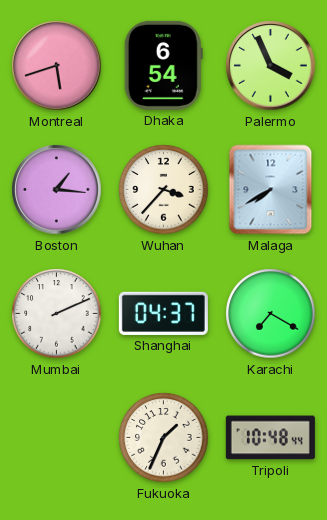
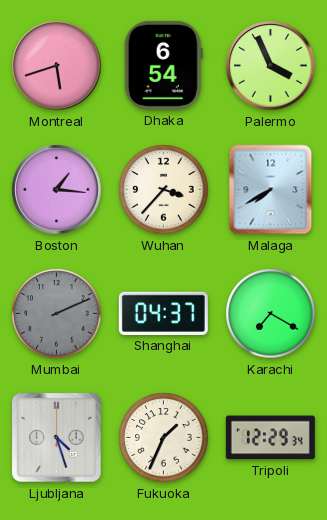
Mumbai dial: white -> grey (57, 314)
Ljubljana: none -> 4:27 (57, 438)
Tripoli: 10:48 -> 12:29 (270, 438)
